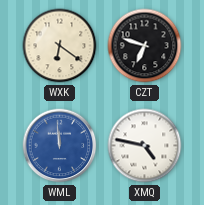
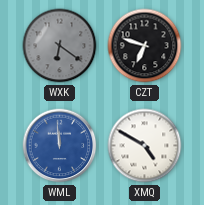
WXK dial: cream -> grey (60, 46)
XMQ: 4:47 -> 4:50 (145, 146)
